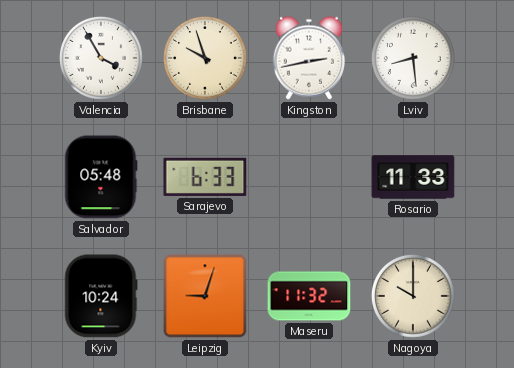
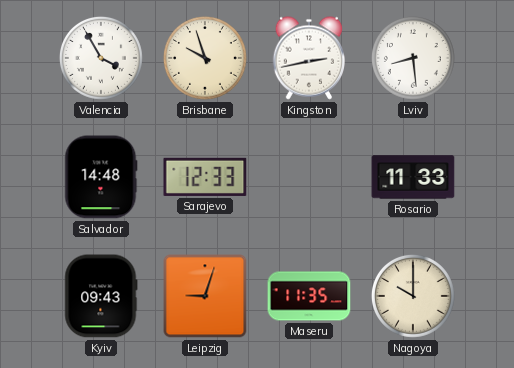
Salvador: 05:48 -> 14:48 (101, 177)
Sarajevo: 6:33 -> 12:33 (205, 177)
Kyiv: 10:24 -> 09:43 (101, 296)
Maseru: 11:32 -> 11:35 (309, 296)
